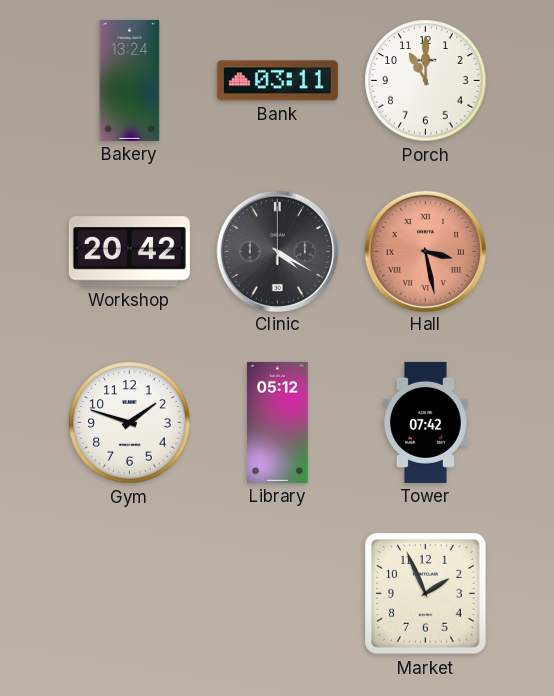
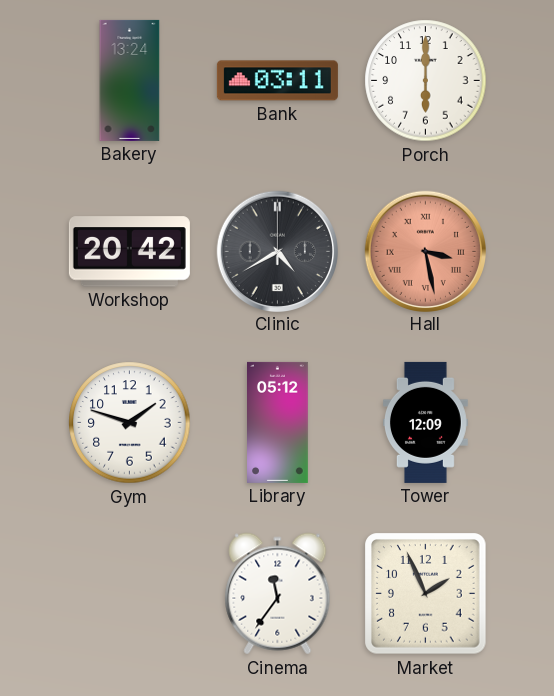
Porch: 11:00 -> 6:00 (426, 81)
Clinic: 4:20 -> 4:40 (277, 251)
Tower: 07:42 -> 12:09 (425, 422)
Cinema: none -> 11:36 (278, 594)
